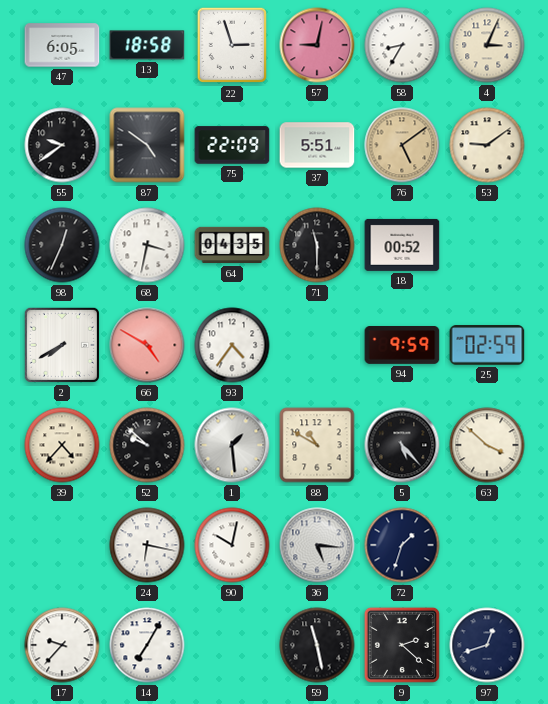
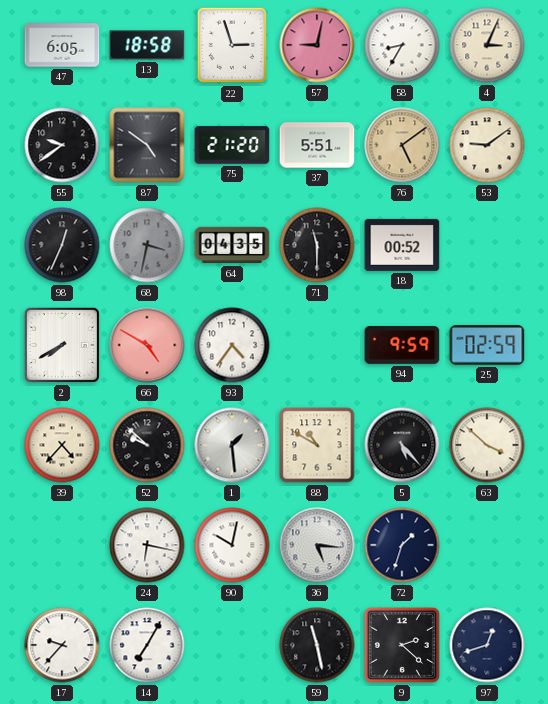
75: 22:09 -> 21:20 (232, 145)
68 dial: white -> grey (147, 245)
